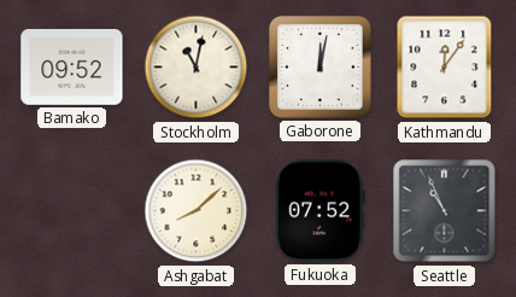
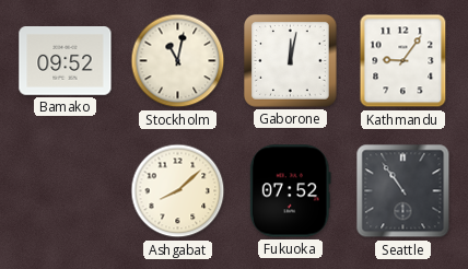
Kathmandu: 12:06 -> 9:06 (403, 61)
Seattle: 10:56 -> 10:54 (403, 191)
